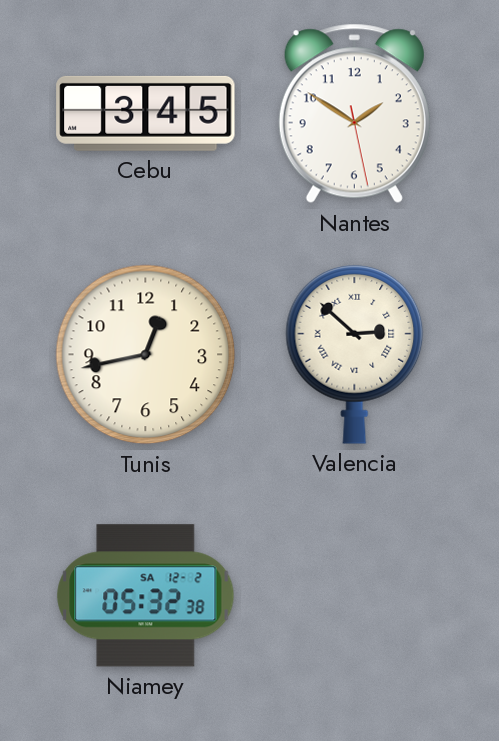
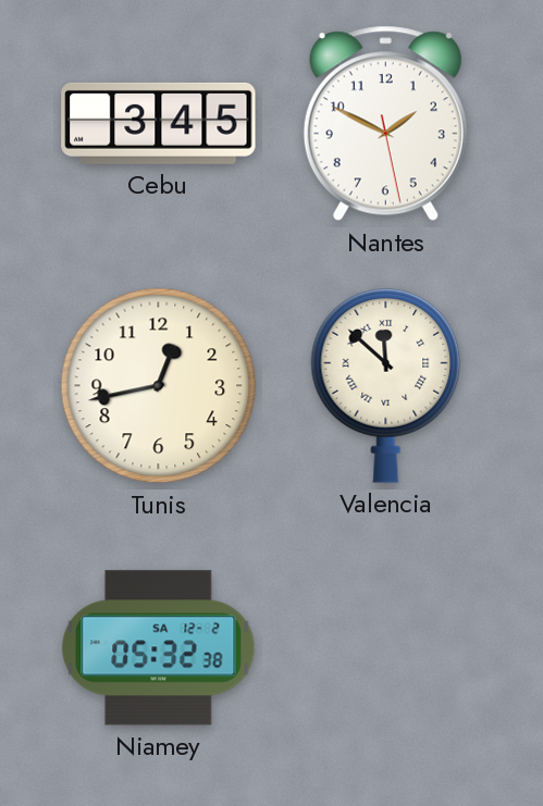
Nantes: 1:50 -> 1:49 (385, 124)
Valencia: 2:52 -> 11:52 (386, 385)
